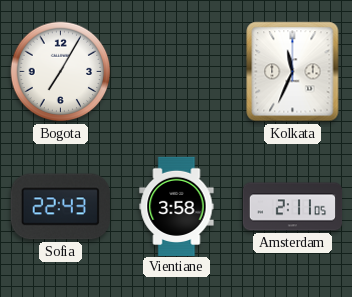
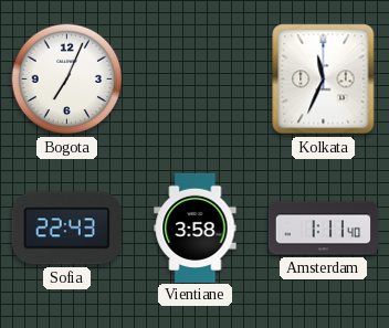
Bogota: 7:05 -> 7:04 (67, 80)
Amsterdam: 2:11 -> 1:11 (324, 229)
